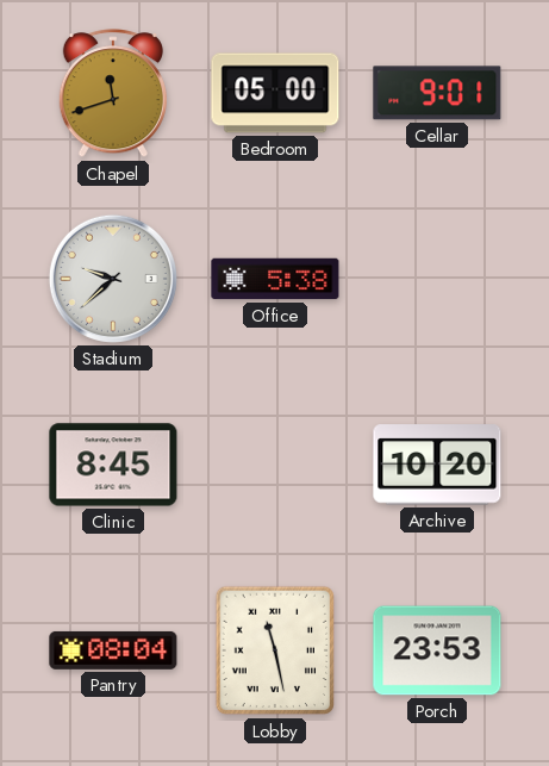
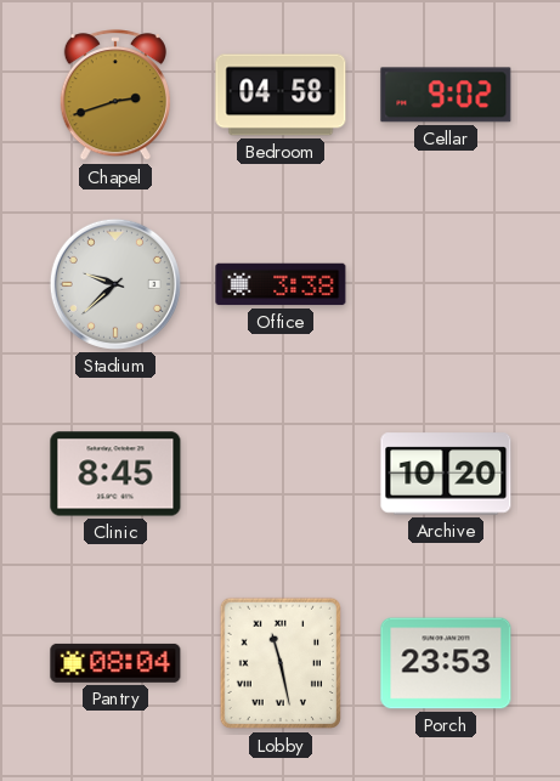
Chapel: 11:42 -> 2:42 (115, 96)
Bedroom: 05:00 -> 04:58 (281, 95)
Cellar: 9:01 -> 9:02 (446, 95)
Office: 5:38 -> 3:38 (281, 284)
